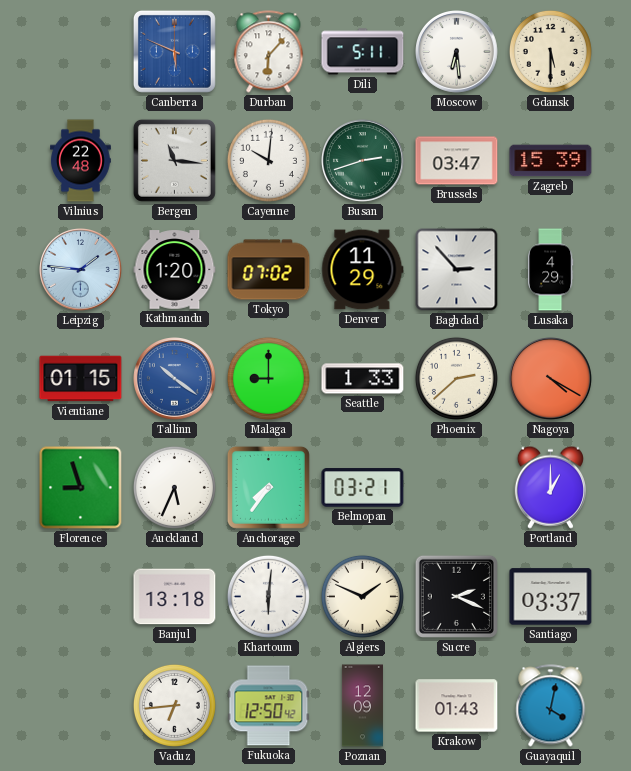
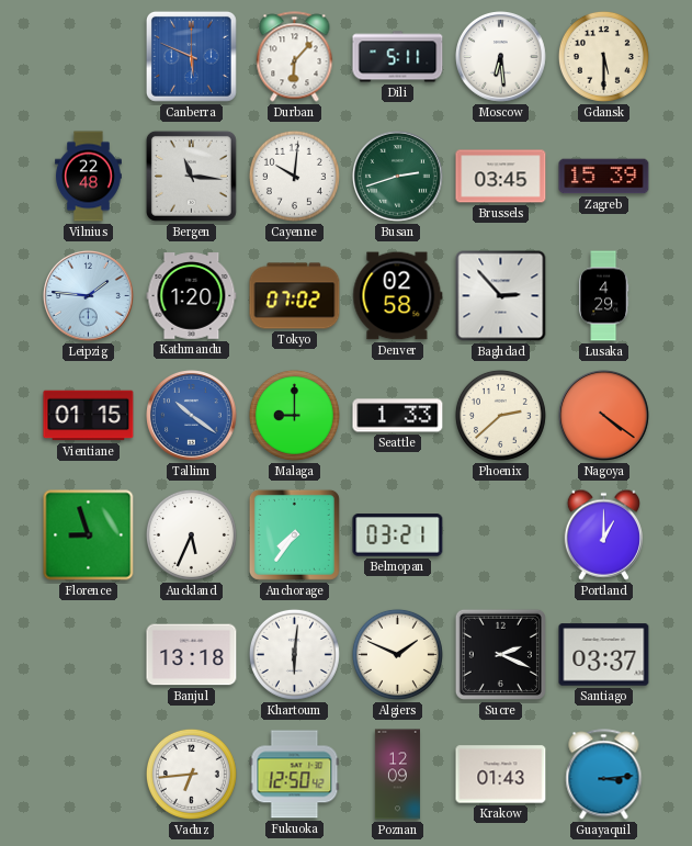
Brussels: 03:47 -> 03:45 (501, 177)
Denver: 11:29 -> 02:58 (398, 296)
Nagoya: 4:20 -> 4:21 (604, 416)
Guayaquil: 4:02 -> 3:14 (604, 775)
